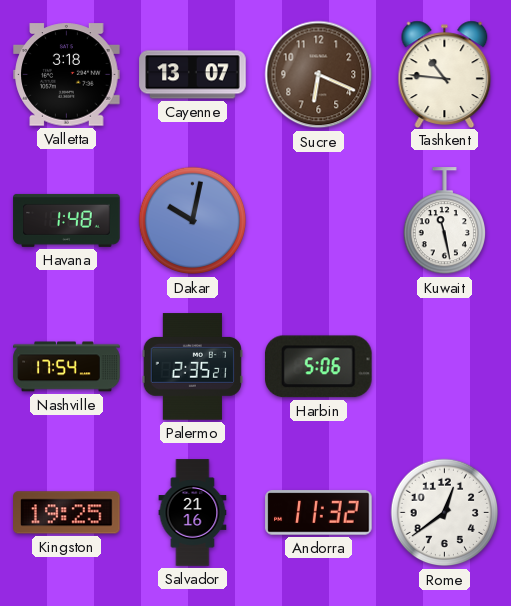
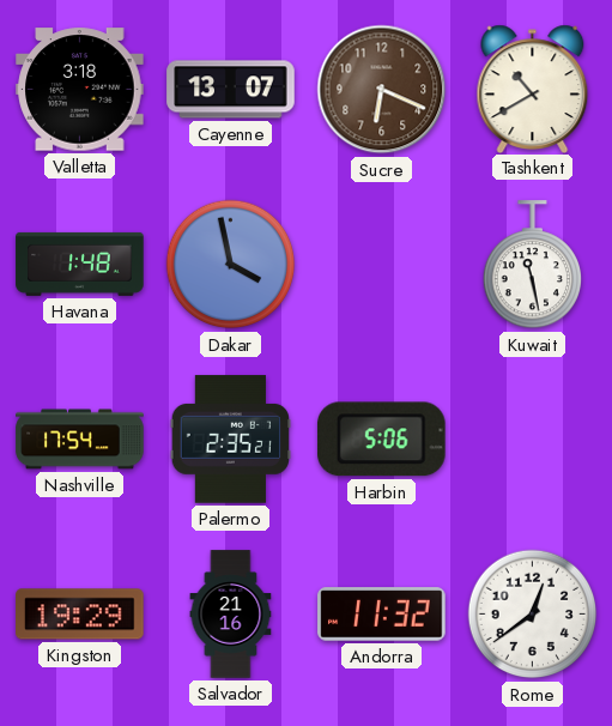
Tashkent: 10:46 -> 10:40 (533, 89)
Dakar: 10:02 -> 3:58 (231, 265)
Kingston: 19:25 -> 19:29 (80, 615)
